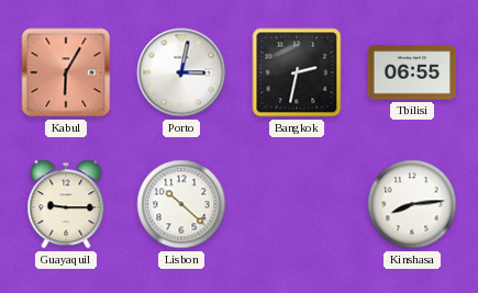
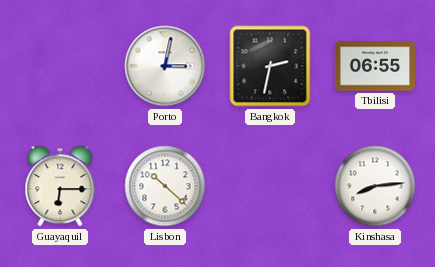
Kabul: 6:05 -> none (66, 72)
Guayaquil: 9:15 -> 6:15 (60, 186)
